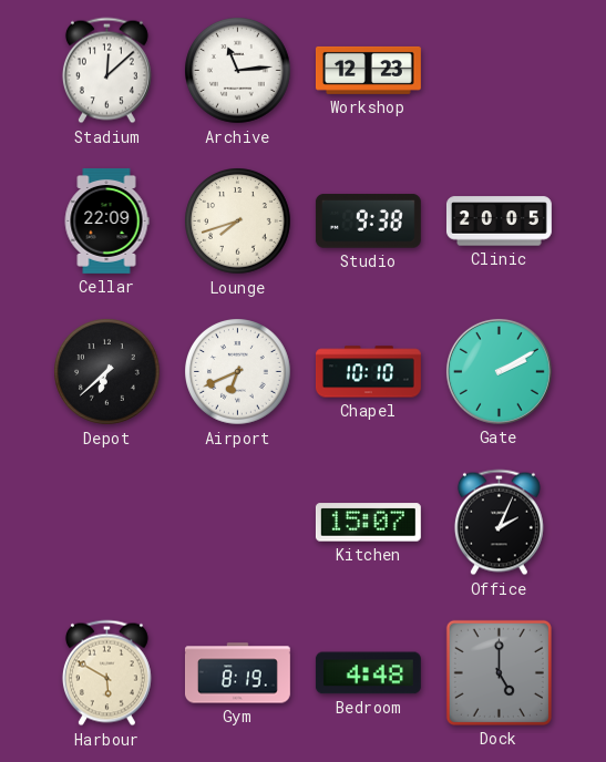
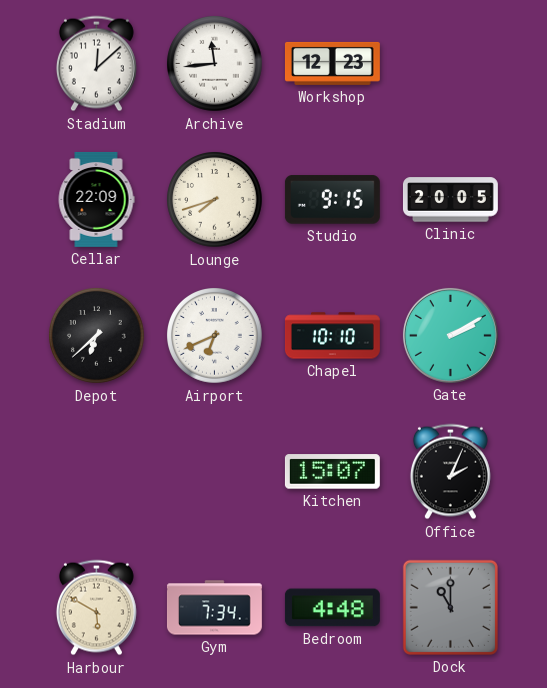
Archive: 11:14 -> 11:44 (215, 64)
Studio: 9:38 -> 9:15 (332, 200)
Gym: 8:19 -> 7:34 (214, 608)
Dock: 5:00 -> 11:00 (450, 607)
